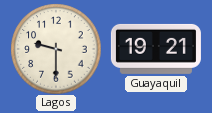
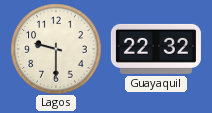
Guayaquil: 19:21 -> 22:32 (156, 49)
